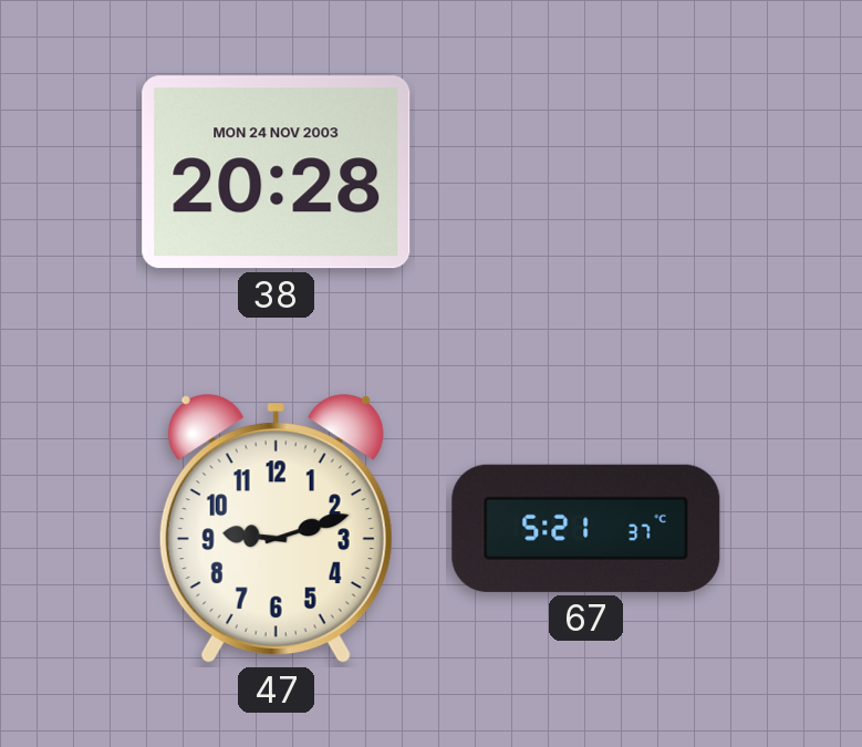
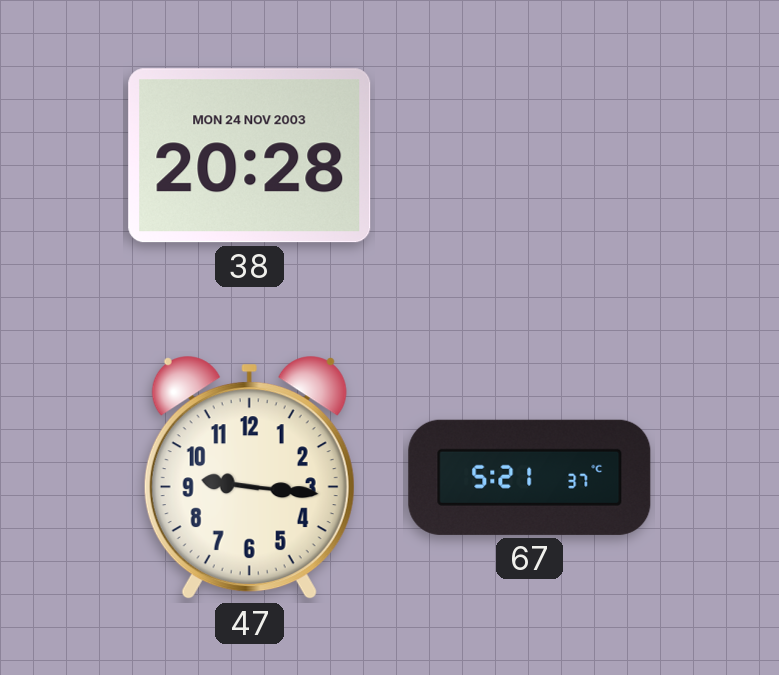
47: 9:12 -> 9:16 (249, 478)
